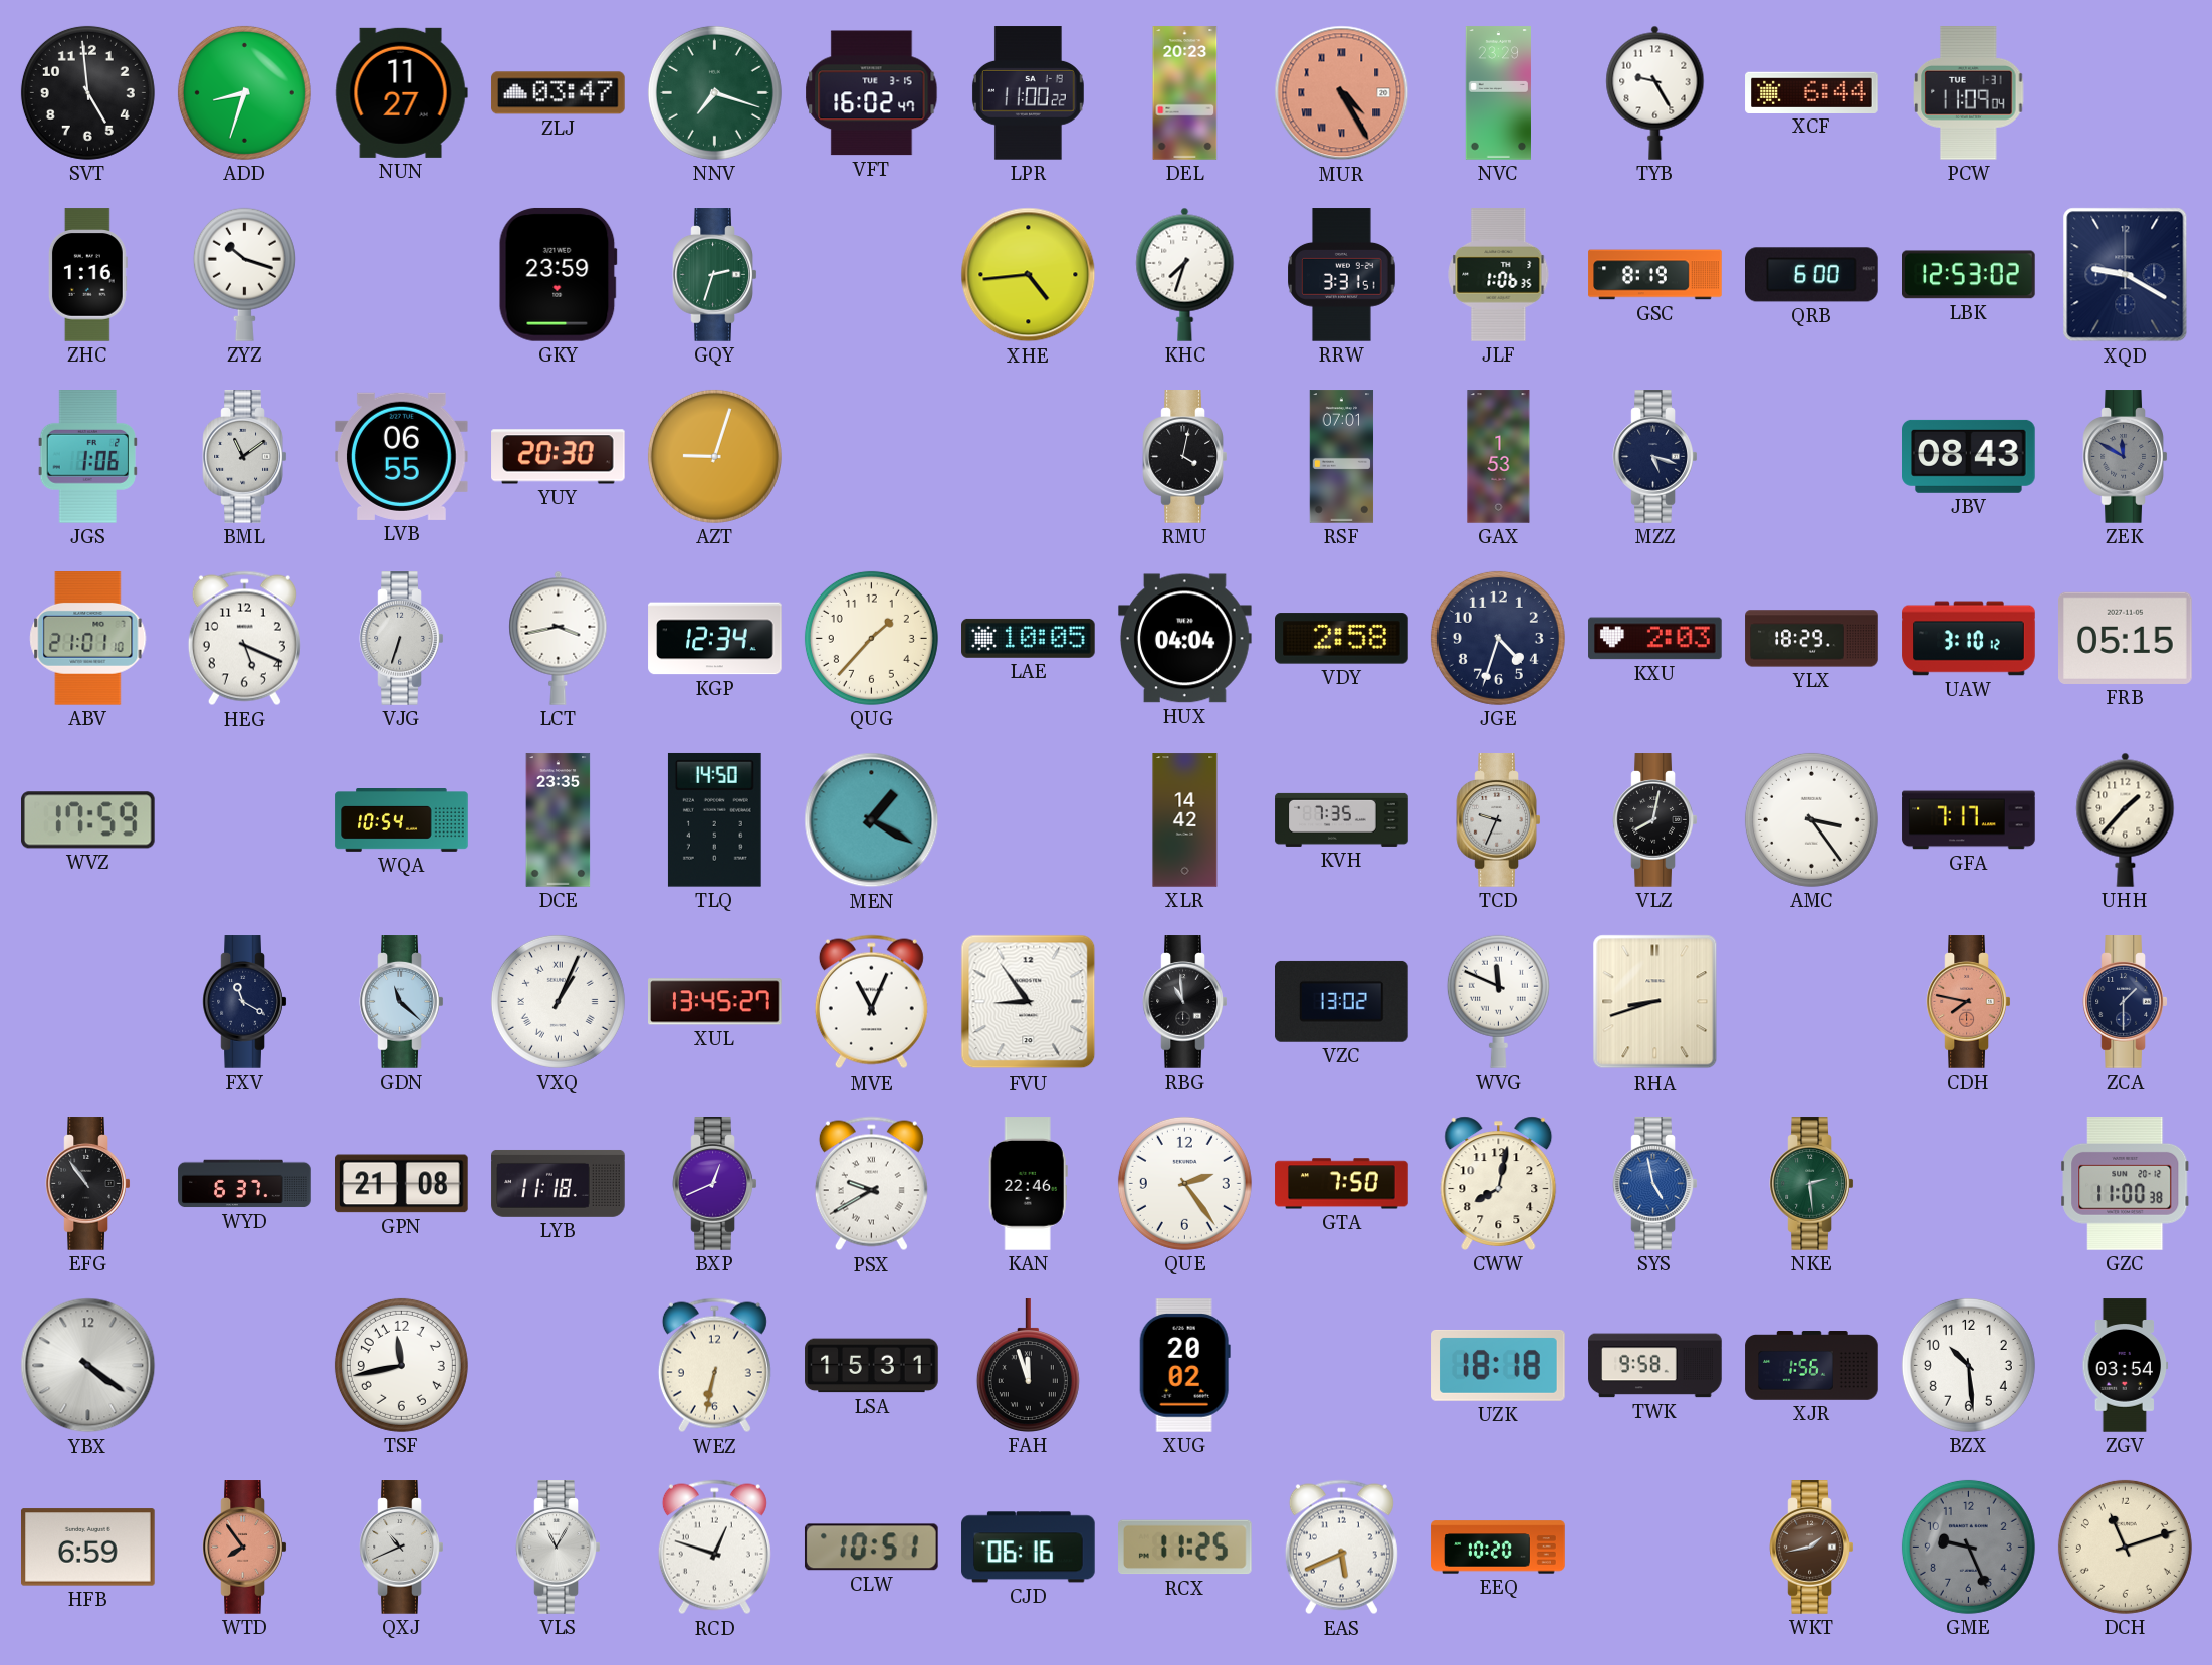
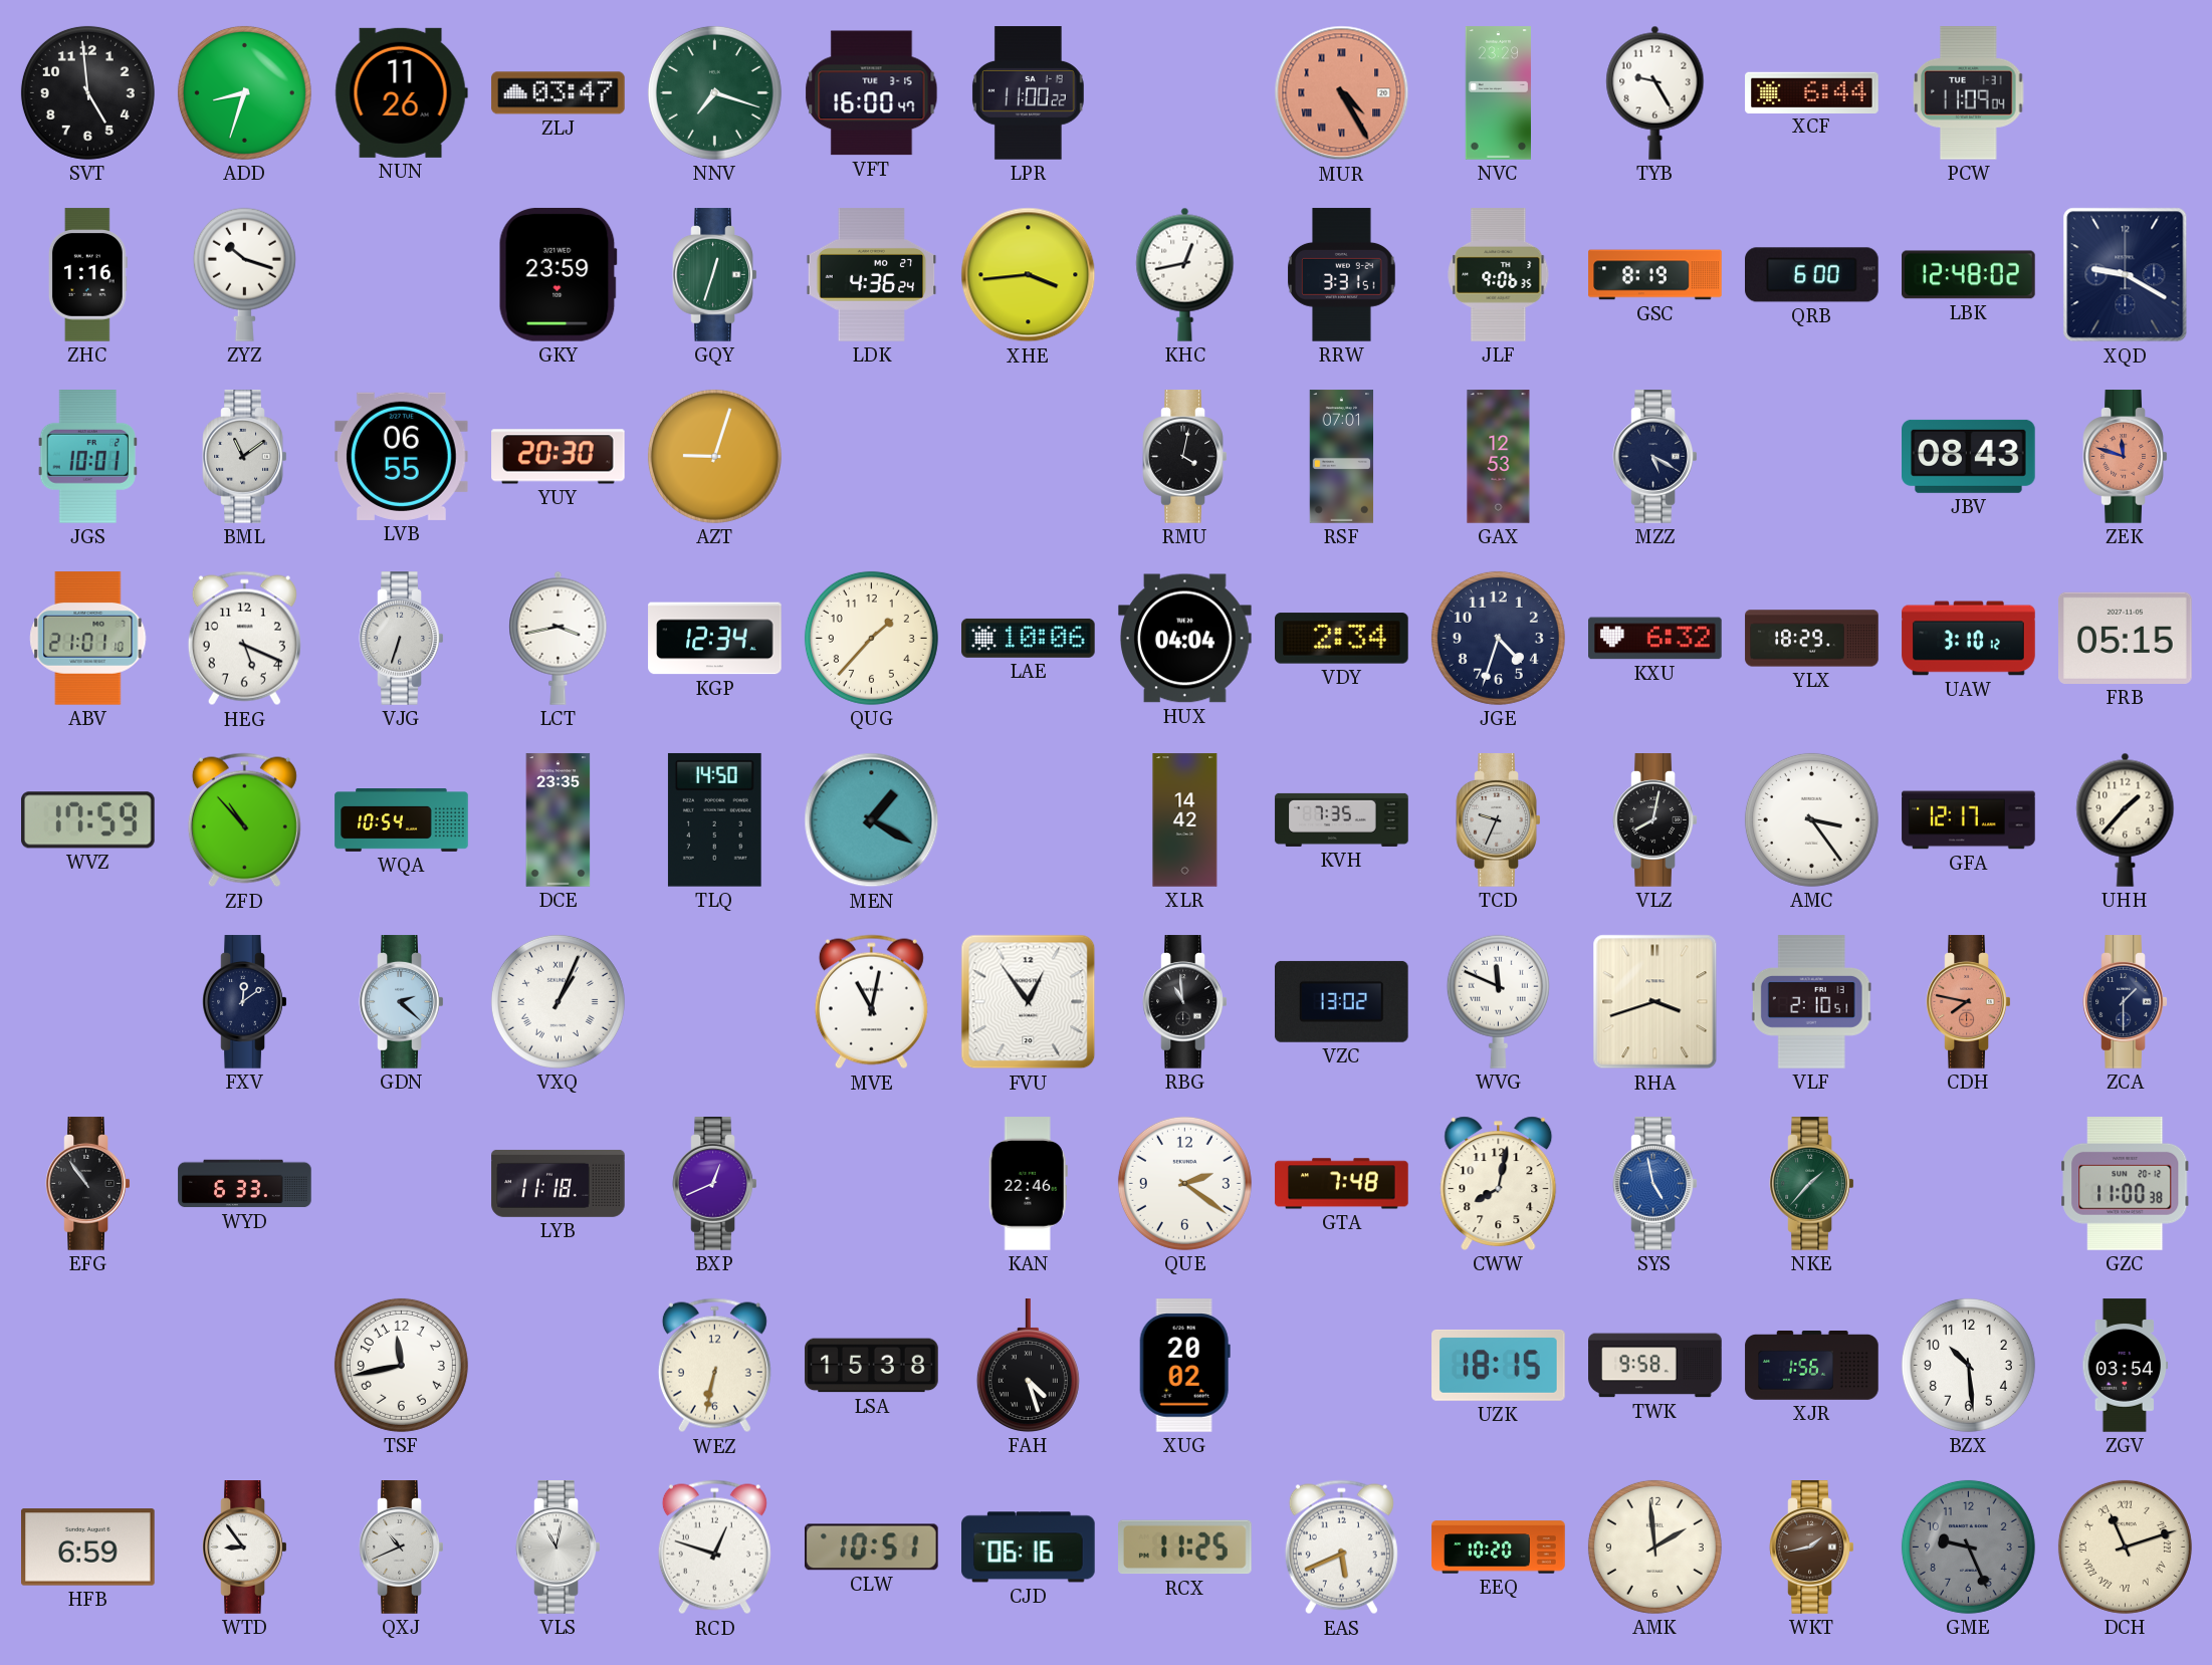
NUN: 11:27 -> 11:26 (401, 92)
VFT: 16:02 -> 16:00 (872, 93)
DEL: 20:23 -> none (1185, 93)
GQY: 2:33 -> 12:33 (715, 275)
LDK: none -> 4:36 (872, 275)
XHE: 4:44 -> 3:44 (1029, 275)
KHC: 7:33 -> 12:43 (1185, 274)
JLF: 1:06 -> 9:06 (1499, 275)
LBK: 12:53 -> 12:48 (1969, 275)
JGS: 1:06 -> 10:01 (87, 457)
GAX: 1:53 -> 12:53 (1499, 457)
MZZ: 5:18 -> 5:20 (1655, 457)
ZEK: 11:50 -> 11:48 (2126, 457)
ZEK dial: grey -> salmon (2126, 457)
LAE: 10:05 -> 10:06 (1029, 638)
VDY: 2:58 -> 2:34 (1342, 639)
KXU: 2:03 -> 6:32 (1655, 639)
ZFD: none -> 10:53 (244, 820)
GFA: 7:17 -> 12:17 (1969, 820)
FXV: 11:20 -> 12:09 (245, 1002)
GDN: 11:22 -> 2:22 (402, 1002)
XUL: 13:45 -> none (715, 1002)
MVE: 11:04 -> 11:02 (871, 1002)
FVU: 8:54 -> 12:54 (1029, 1002)
RHA: 8:42 -> 3:42 (1655, 1002)
VLF: none -> 2:10 (1811, 1002)
WYD: 6:37 -> 6:33 (245, 1184)
GPN: 21:08 -> none (402, 1184)
PSX: 9:40 -> none (871, 1184)
QUE: 2:24 -> 2:21 (1184, 1183)
GTA: 7:50 -> 7:48 (1342, 1184)
NKE: 2:29 -> 1:37 (1812, 1184)
YBX: 4:21 -> none (88, 1366)
LSA: 15:31 -> 15:38 (872, 1366)
FAH: 11:57 -> 4:27 (1028, 1366)
UZK: 18:18 -> 18:15 (1499, 1365)
WTD: 7:54 -> 8:54 (245, 1548)
WTD dial: salmon -> white (245, 1548)
VLS: 11:05 -> 11:02 (559, 1548)
AMK: none -> 1:59 (1654, 1547)
DCH numerals: Arabic -> Roman (2125, 1547)
